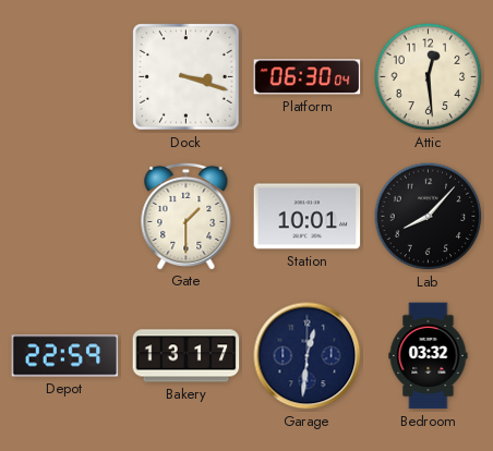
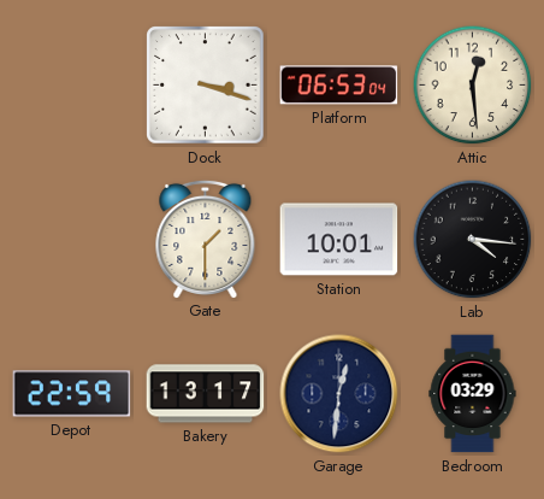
Platform: 06:30 -> 06:53 (339, 86)
Lab: 8:07 -> 4:16 (473, 240)
Bedroom: 03:32 -> 03:29 (473, 394)
